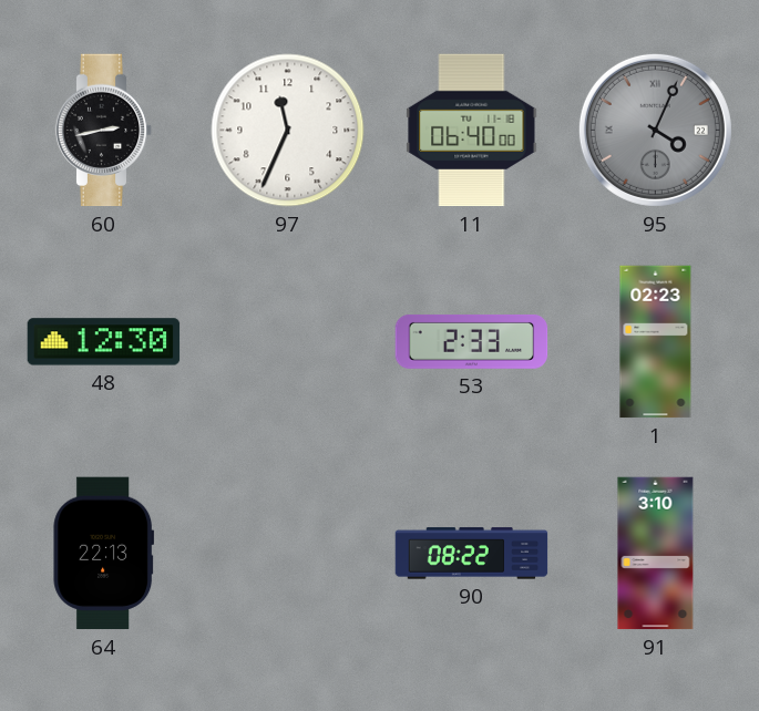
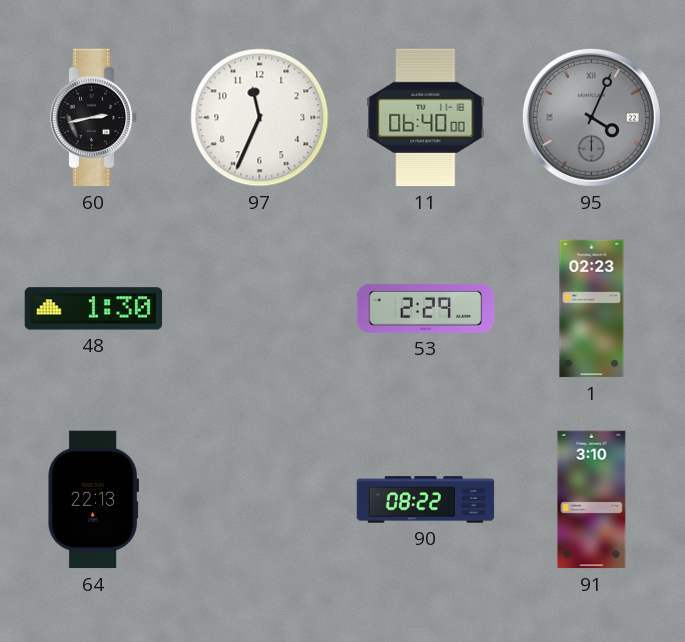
48: 12:30 -> 1:30 (94, 309)
53: 2:33 -> 2:29 (426, 308)
